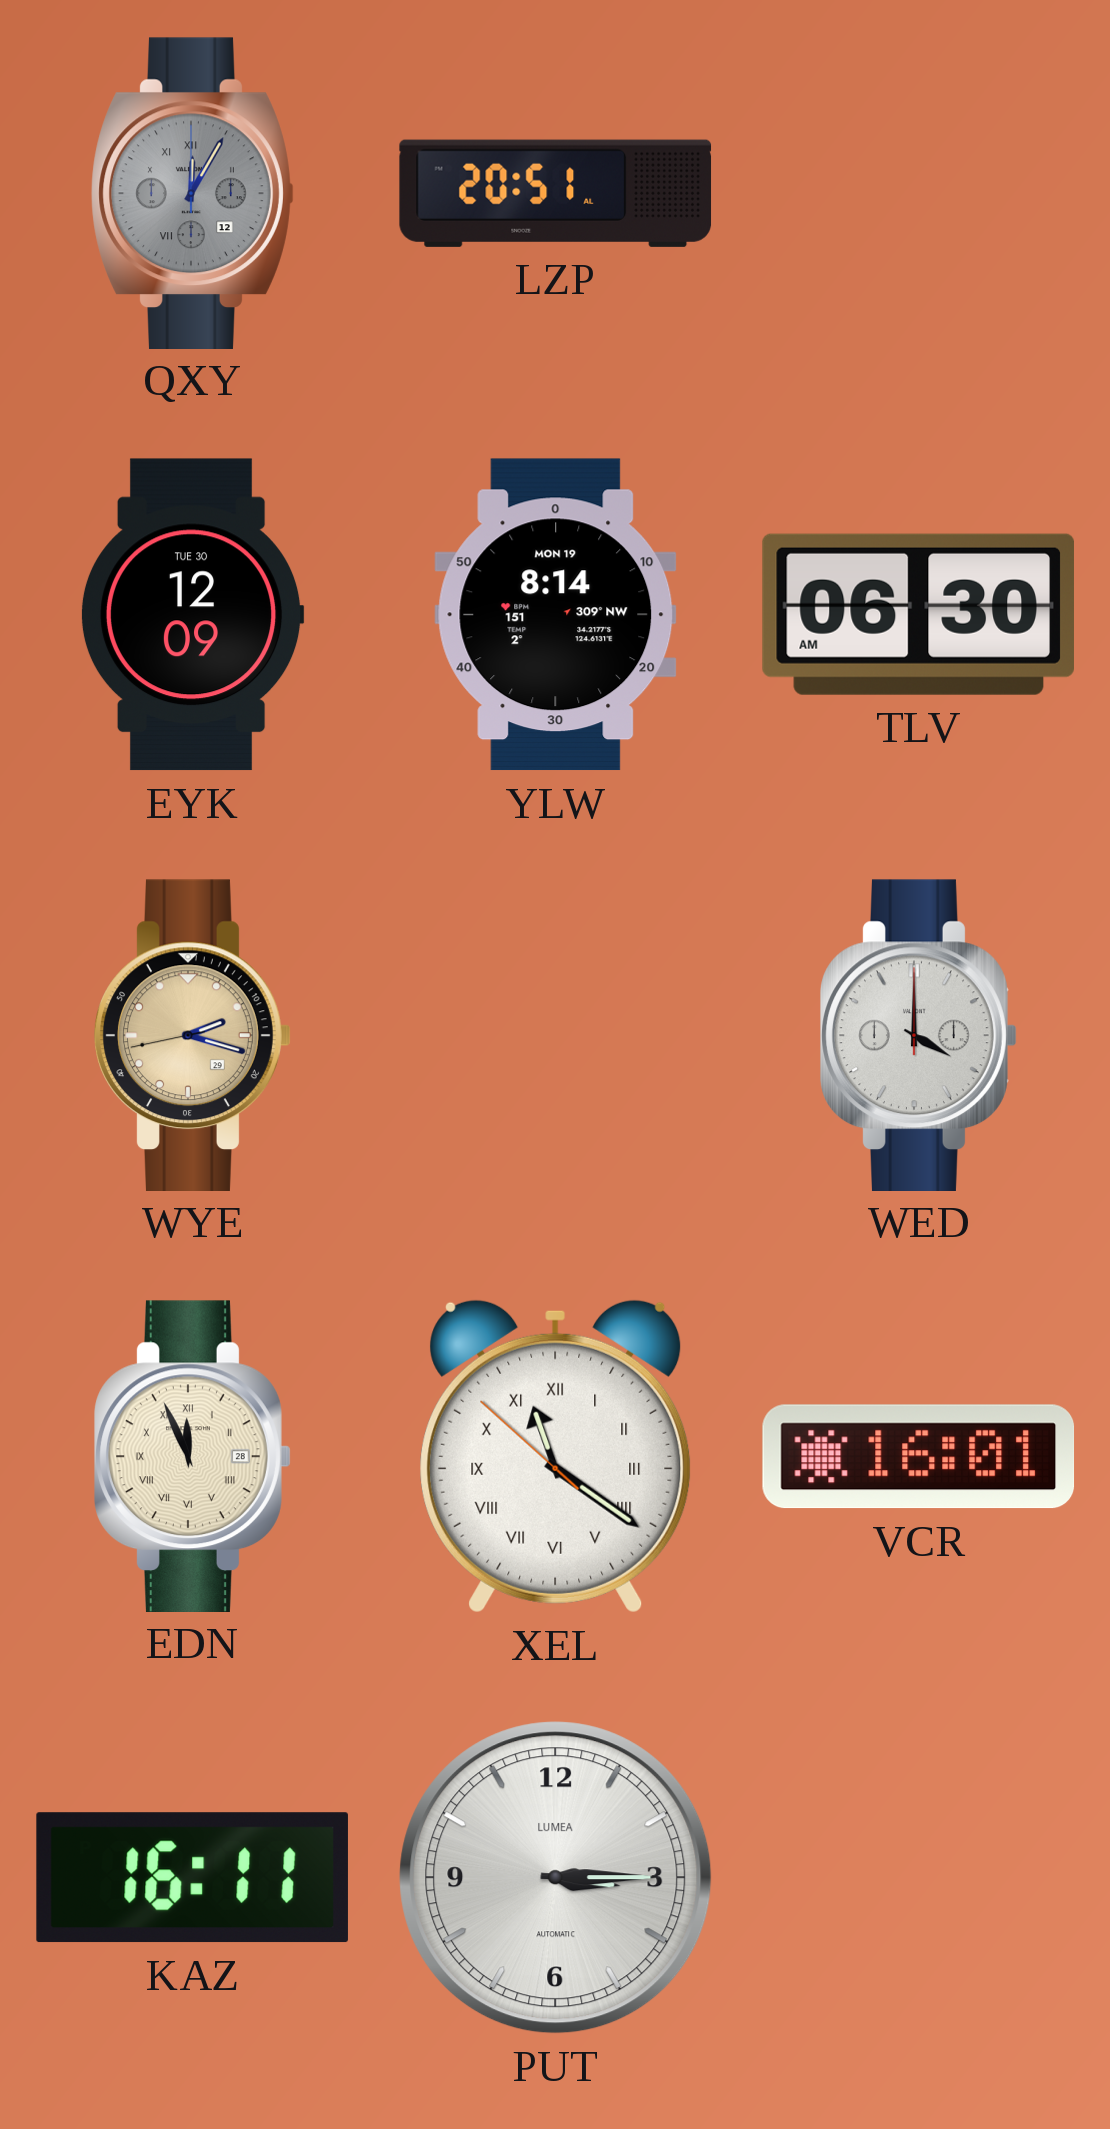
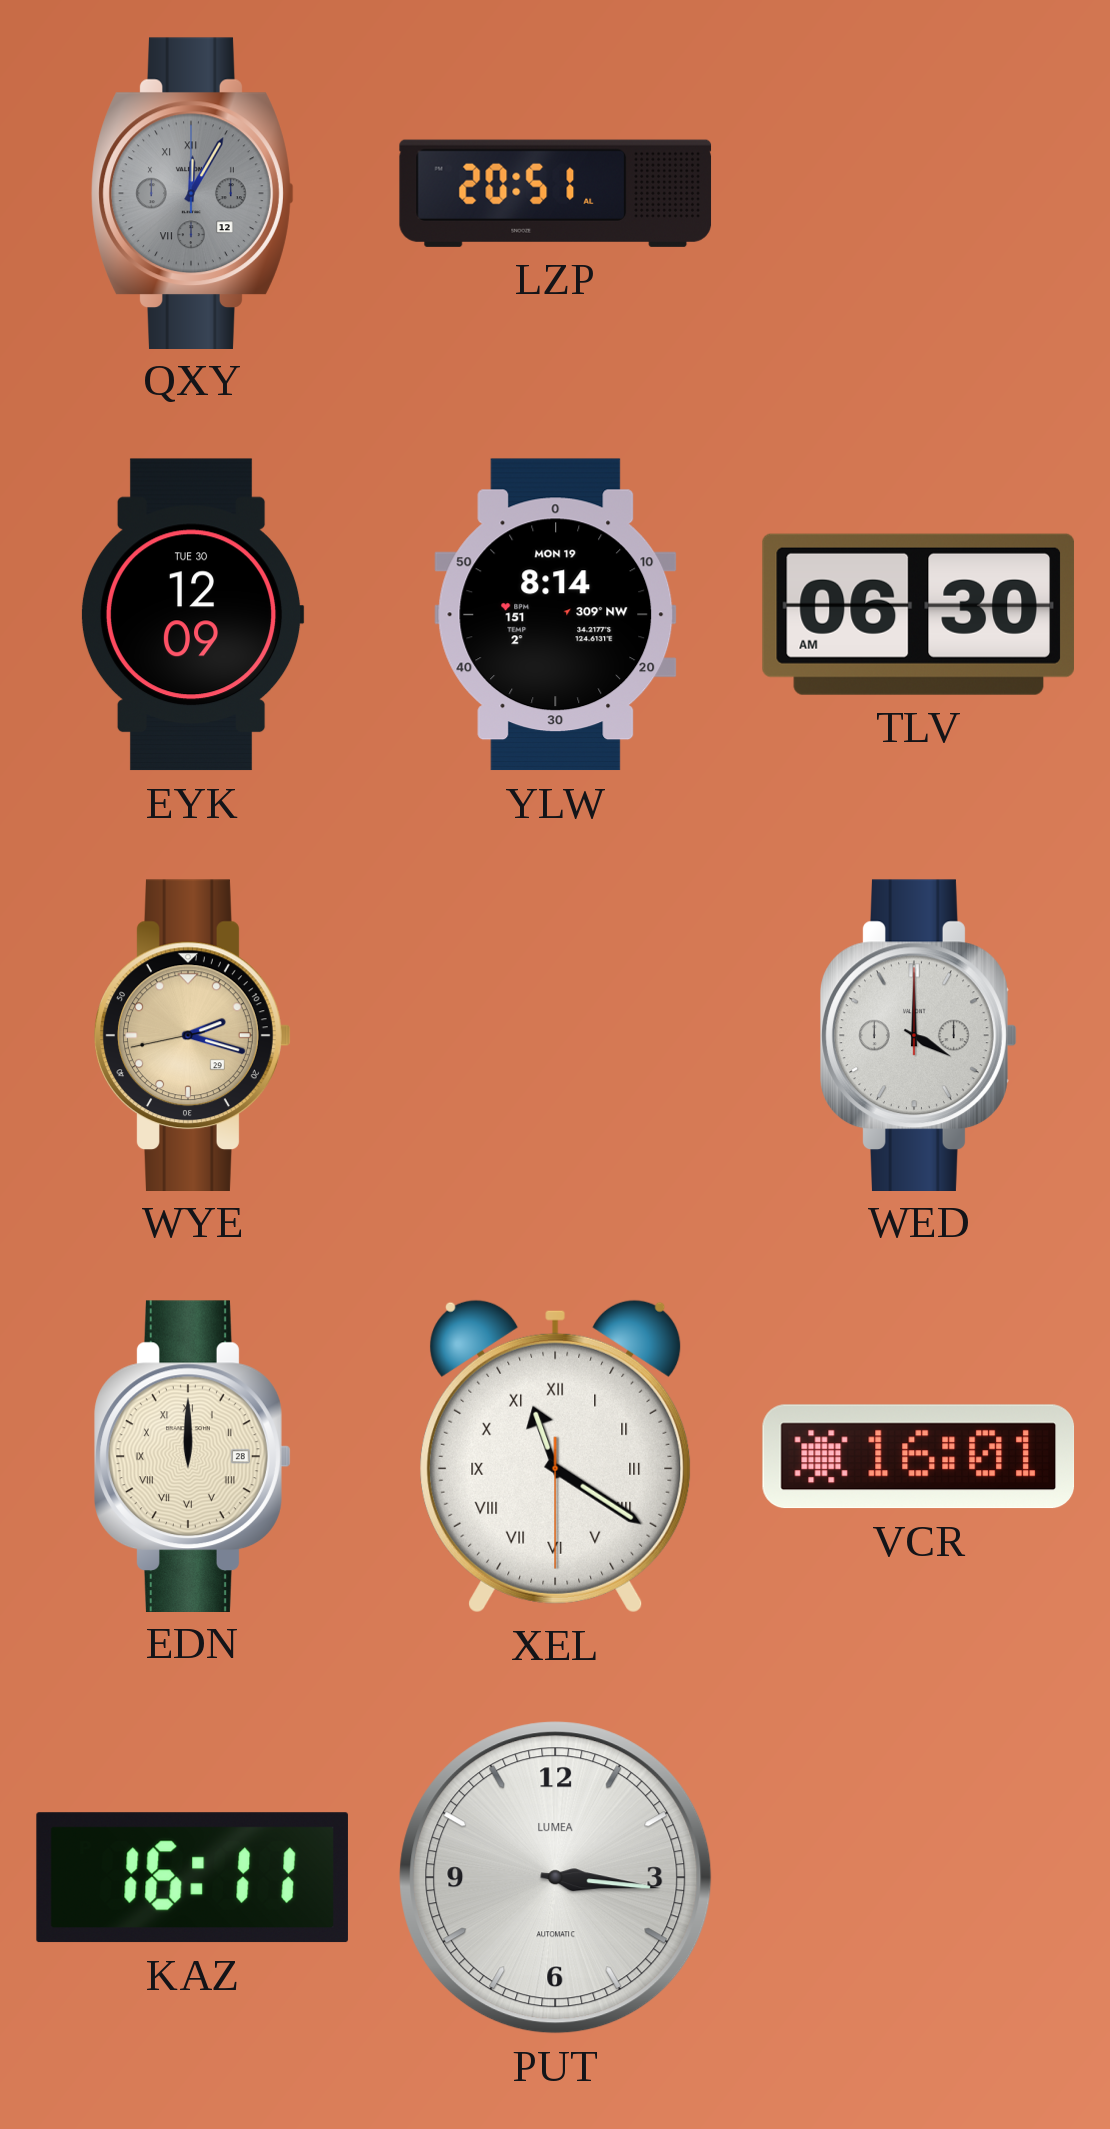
EDN: 11:56 -> 12:00 (193, 1456)
XEL: 11:20:52 -> 11:20:30 (556, 1456)
PUT: 3:15 -> 3:16 (556, 1878)
